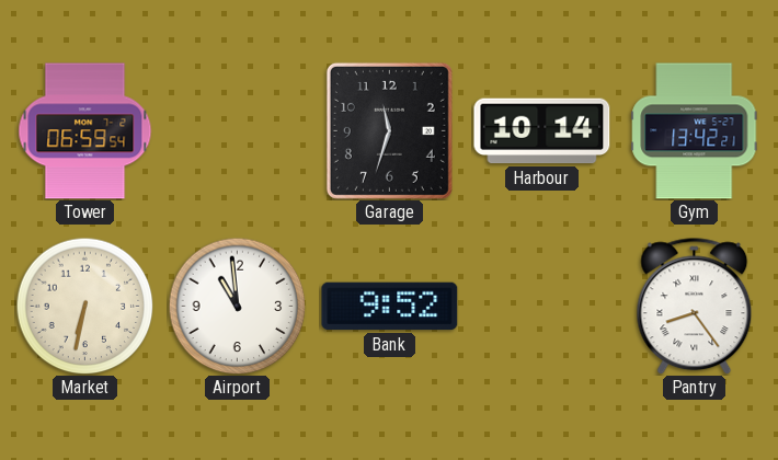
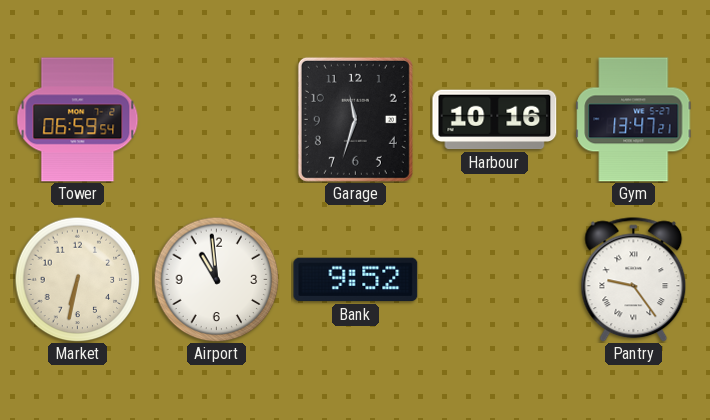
Harbour: 10:14 -> 10:16 (495, 120)
Gym: 13:42 -> 13:47 (634, 120)
Pantry: 8:24 -> 9:24 (634, 280)
